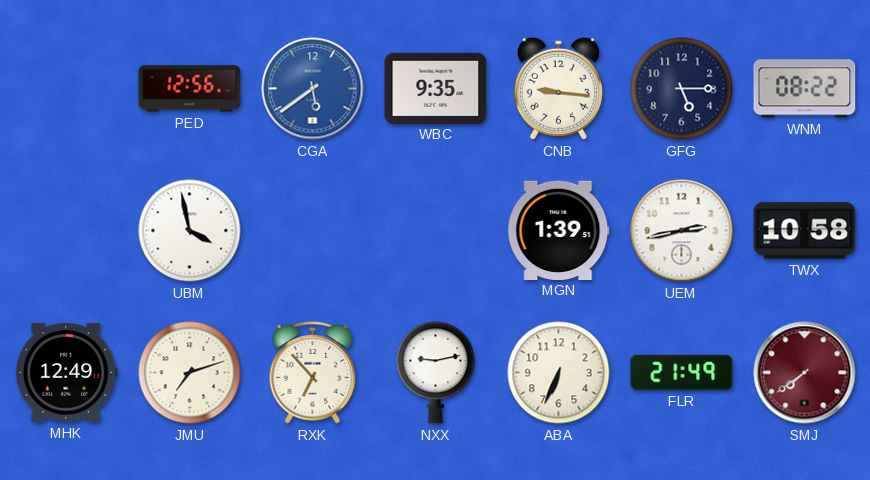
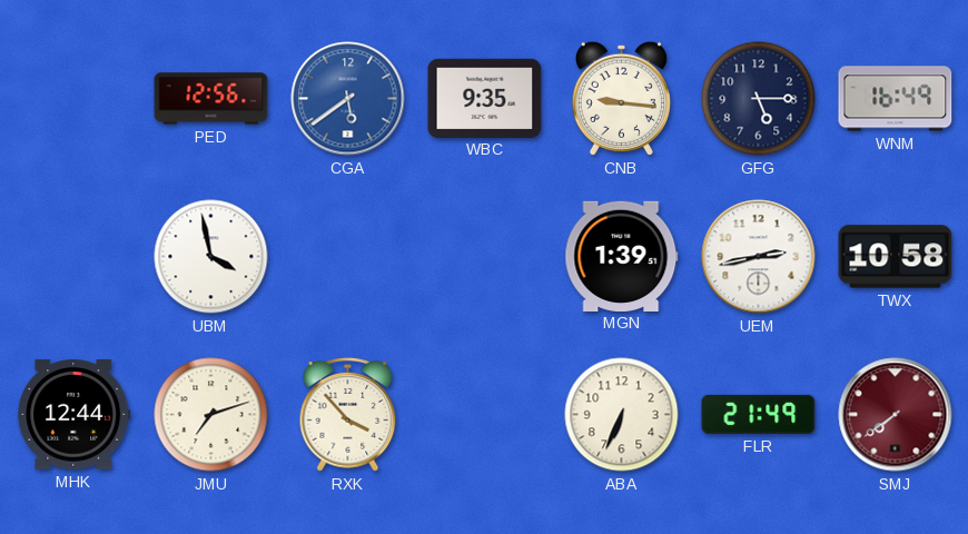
WNM: 08:22 -> 16:49 (896, 99)
MHK: 12:49 -> 12:44 (75, 415)
RXK: 6:53 -> 3:53 (348, 415)
NXX: 9:13 -> none (436, 373)
